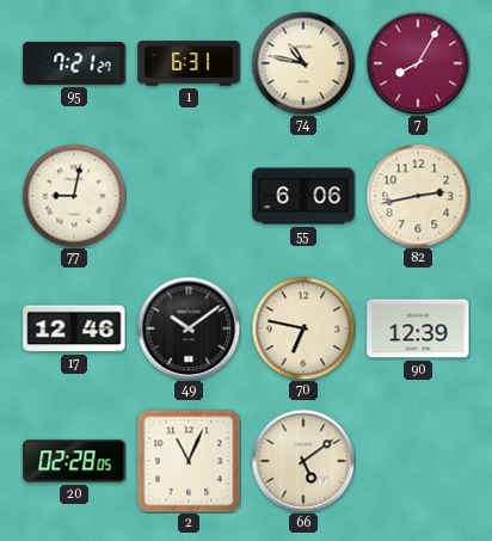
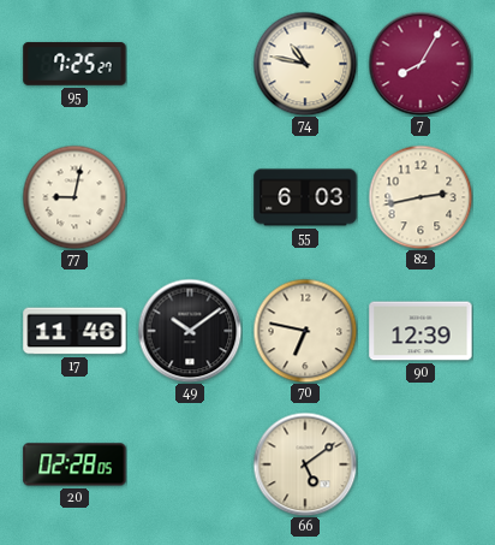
95: 7:21 -> 7:25 (74, 64)
1: 6:31 -> none (189, 63)
55: 6:06 -> 6:03 (305, 197)
17: 12:46 -> 11:46 (74, 331)
2: 11:04 -> none (189, 461)
